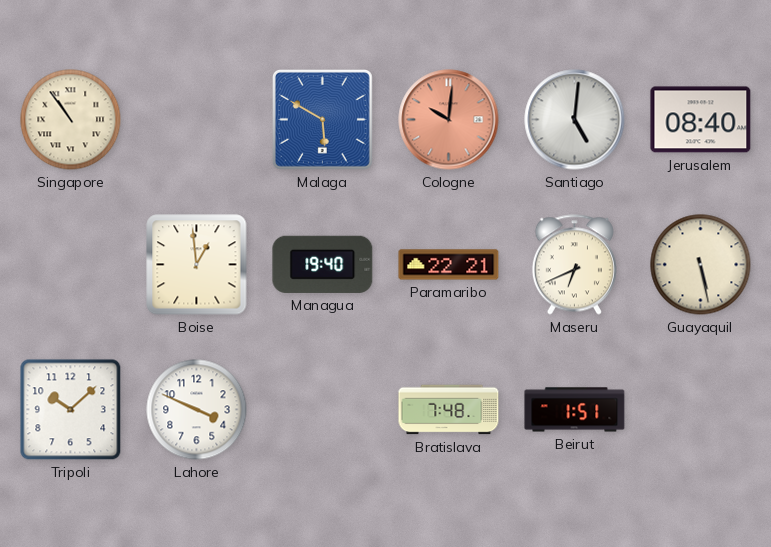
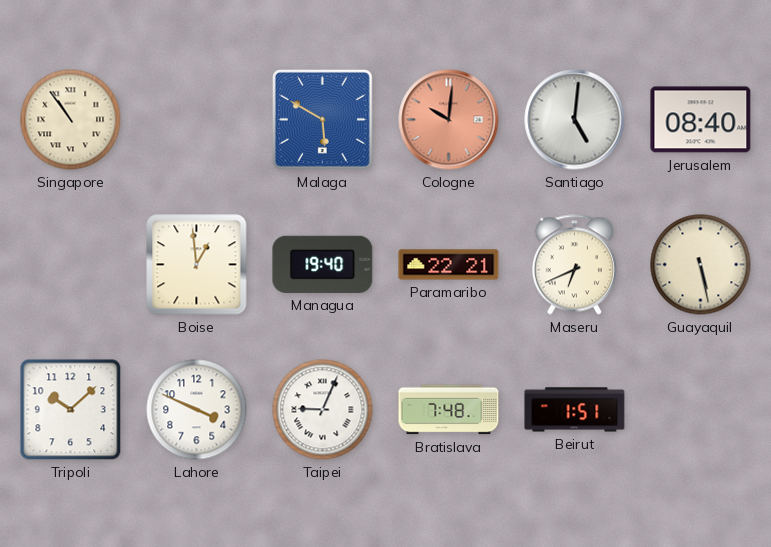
Taipei: none -> 9:04 (323, 410)
